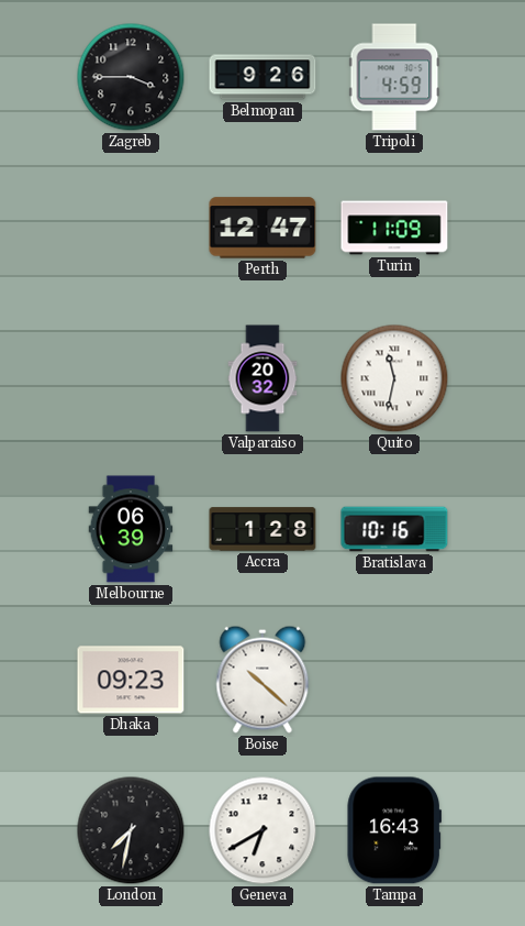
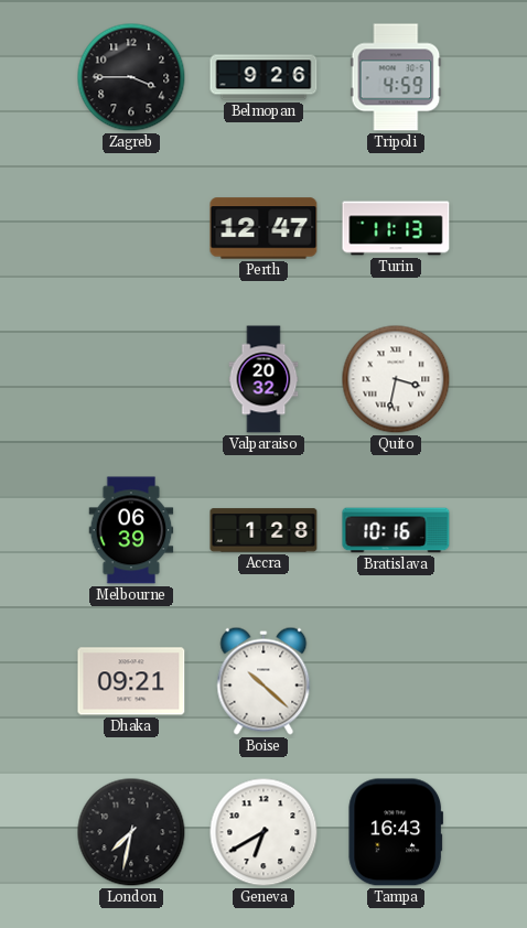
Turin: 11:09 -> 11:13 (396, 228)
Quito: 11:32 -> 3:32 (396, 379)
Dhaka: 09:23 -> 09:21 (131, 681)
